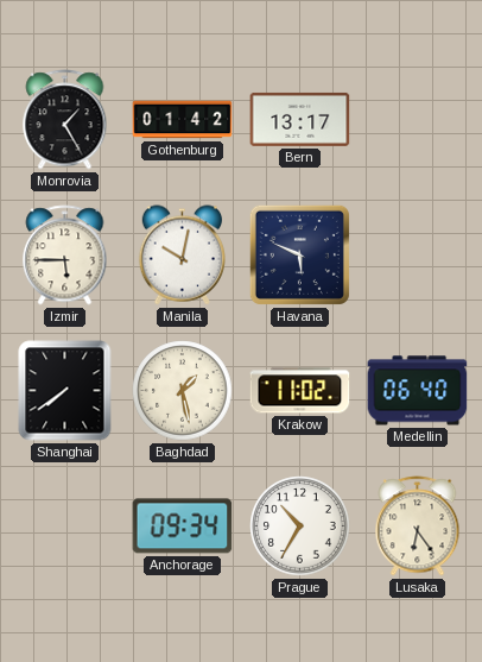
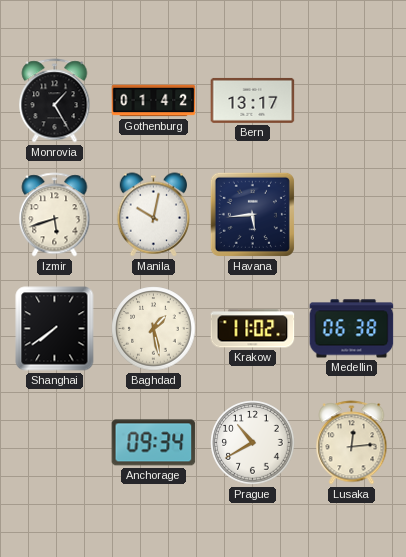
Izmir: 5:45 -> 5:42 (55, 215)
Havana: 5:49 -> 5:44 (252, 214)
Medellin: 06:40 -> 06:38 (352, 329)
Prague: 10:35 -> 10:40 (253, 443)
Lusaka: 6:24 -> 12:14 (352, 443)
